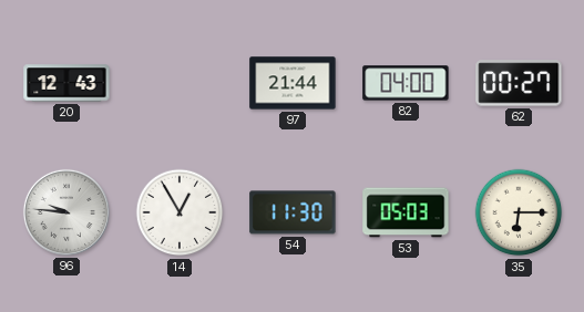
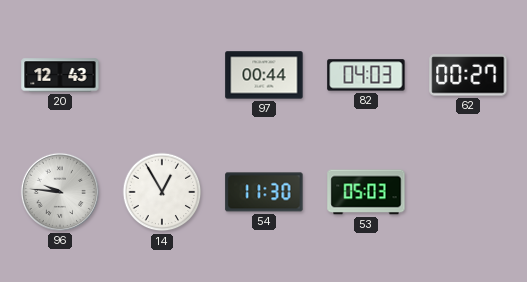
97: 21:44 -> 00:44 (264, 75)
82: 04:00 -> 04:03 (366, 75)
35: 6:15 -> none (519, 212)
